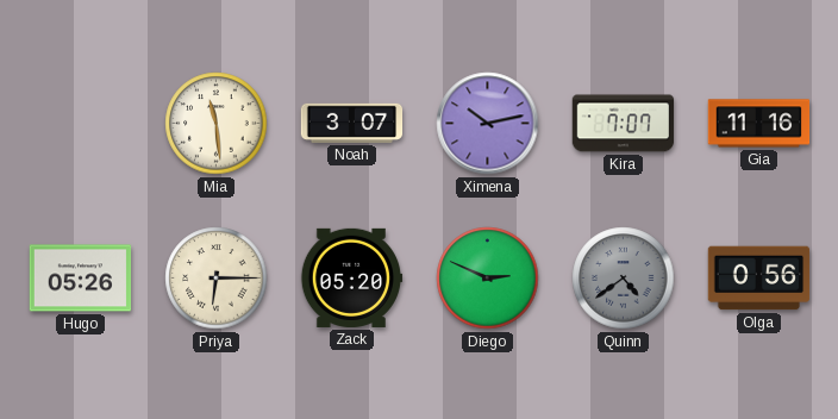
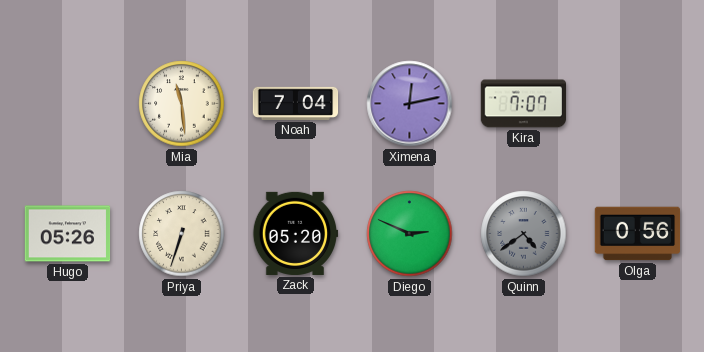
Noah: 3:07 -> 7:04 (296, 103)
Ximena: 10:13 -> 12:13 (410, 104)
Gia: 11:16 -> none (759, 124)
Priya: 6:15 -> 6:33 (182, 234)
